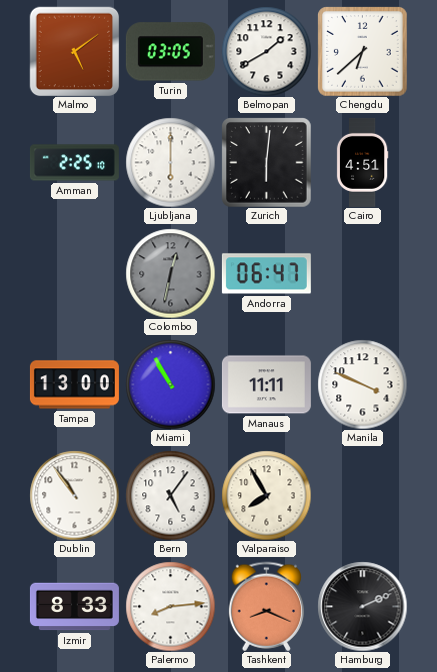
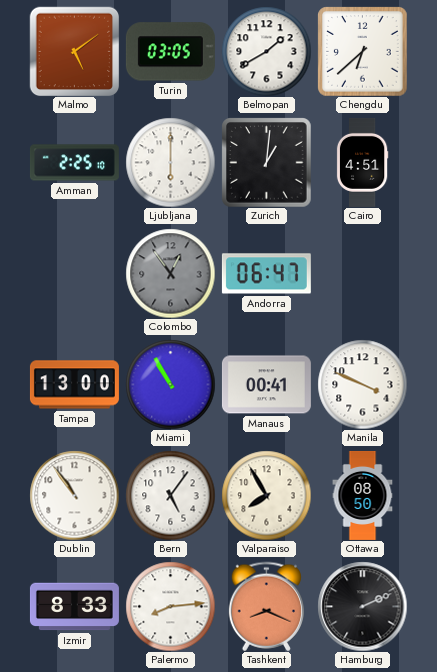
Zurich: 6:01 -> 1:01 (266, 162)
Colombo: 12:32 -> 12:54 (170, 273)
Manaus: 11:11 -> 00:41 (266, 385)
Ottawa: none -> 08:50 (363, 495)
